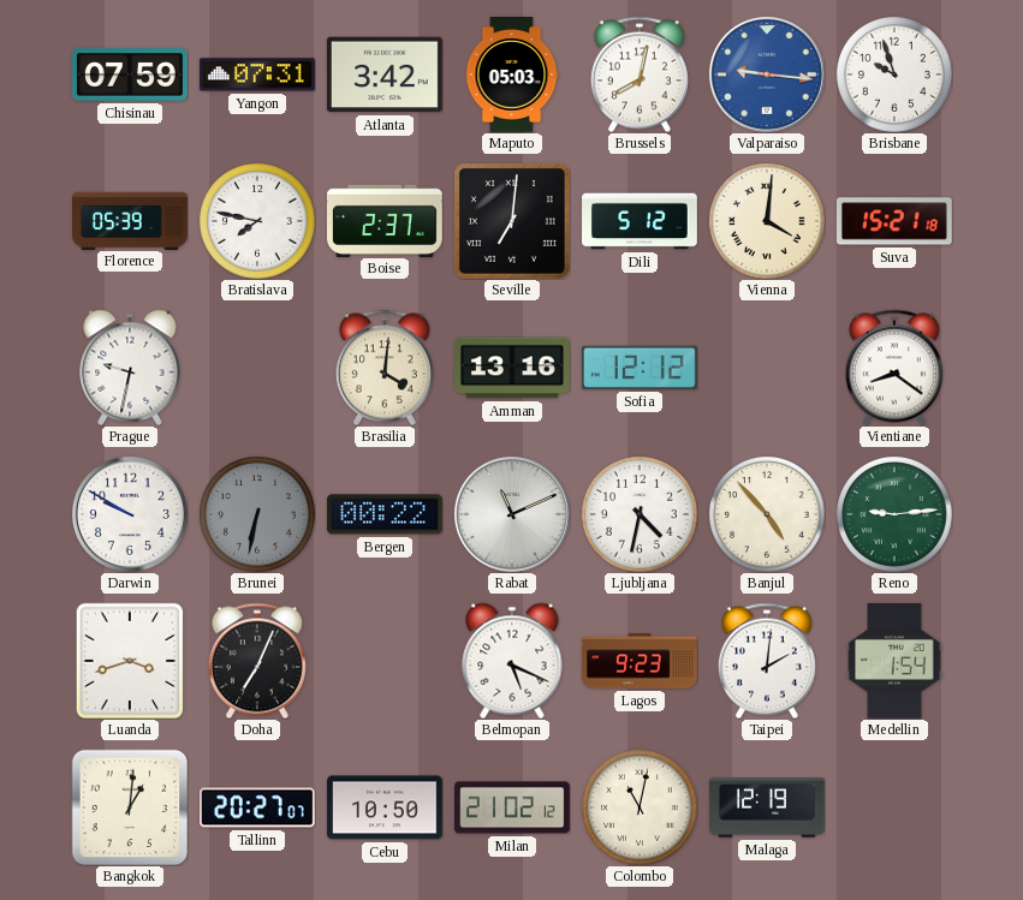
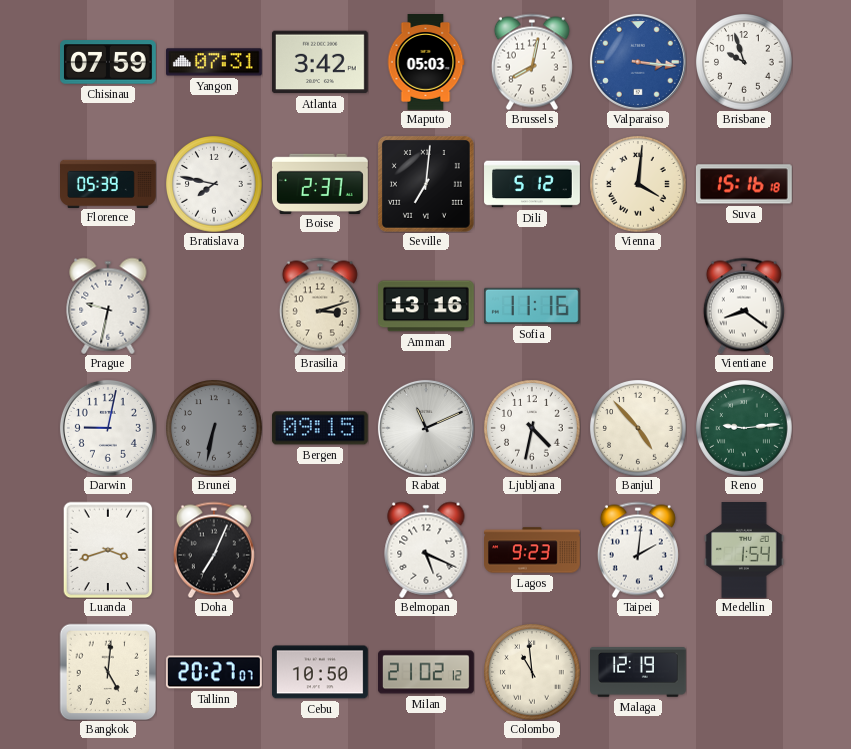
Valparaiso: 9:16 -> 3:16 (638, 62)
Suva: 15:21 -> 15:16 (744, 184)
Brasilia: 4:01 -> 3:12 (320, 306)
Sofia: 12:12 -> 11:16 (532, 306)
Darwin: 9:50 -> 9:02 (108, 428)
Bergen: 00:22 -> 09:15 (320, 428)
Bangkok: 1:01 -> 5:01 (108, 672)
Colombo: 11:02 -> 10:59 (532, 672)
